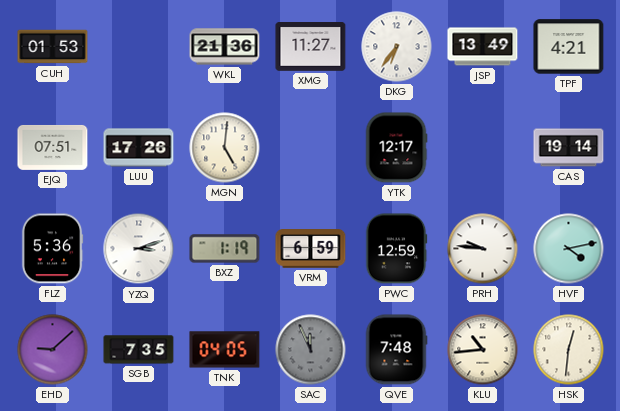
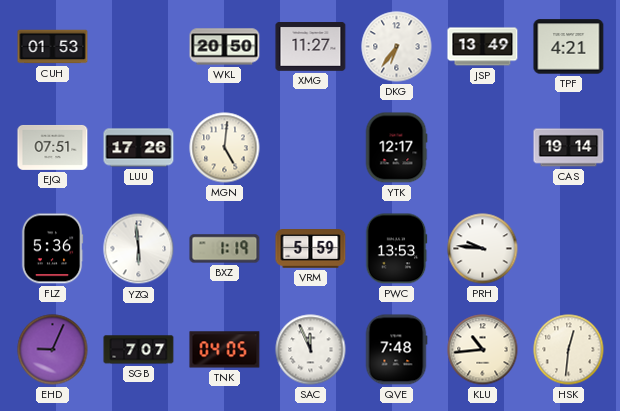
WKL: 21:36 -> 20:50 (225, 47)
YZQ: 3:12 -> 5:59 (139, 249)
VRM: 6:59 -> 5:59 (311, 249)
PWC: 12:59 -> 13:53 (396, 249)
HVF: 4:13 -> none (569, 249)
EHD: 9:08 -> 9:04 (53, 350)
SGB: 7:35 -> 7:07 (139, 350)
SAC dial: grey -> white (311, 350)
